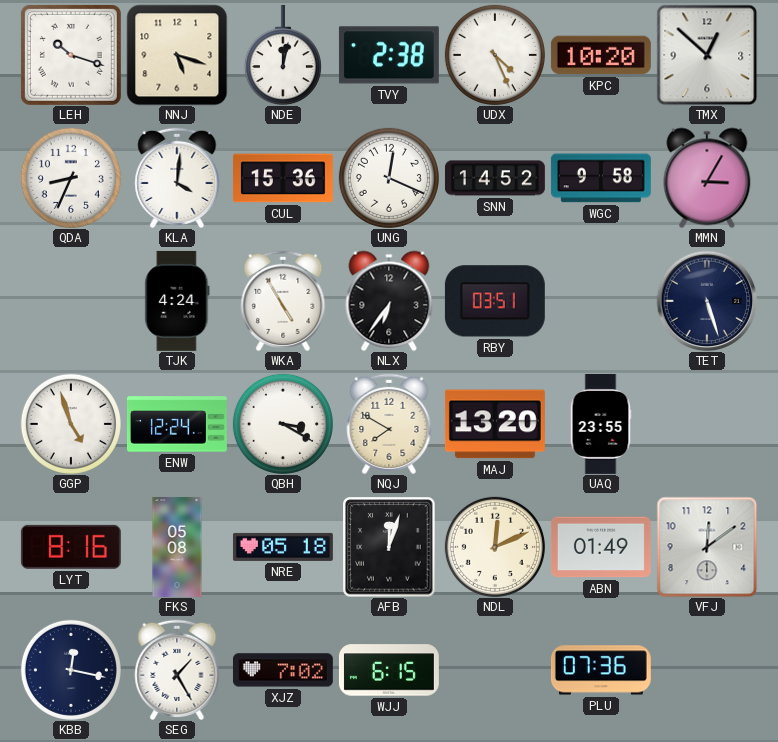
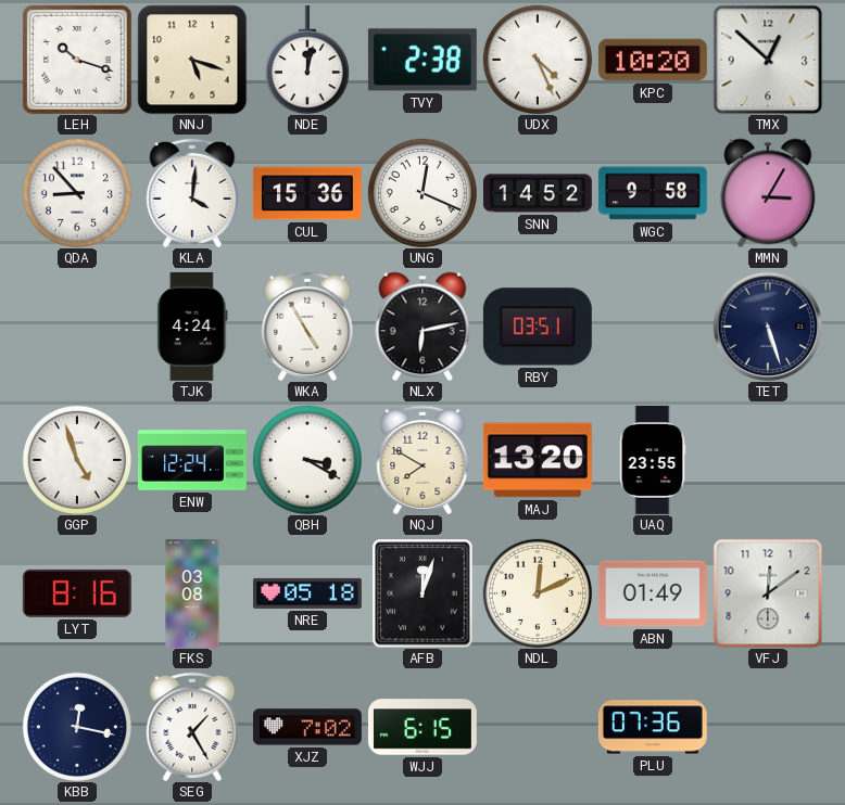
QDA: 8:34 -> 8:53 (77, 193)
NLX: 6:36 -> 6:13 (422, 327)
FKS: 05:08 -> 03:08 (192, 593)
